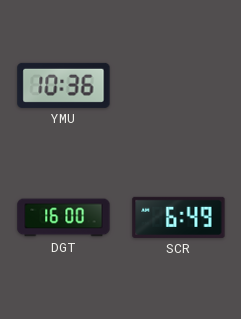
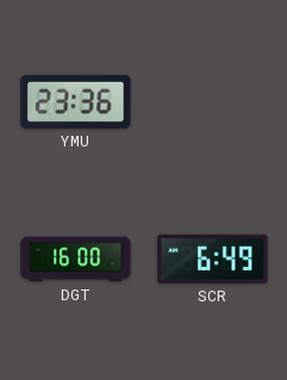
YMU: 10:36 -> 23:36 (76, 101)
